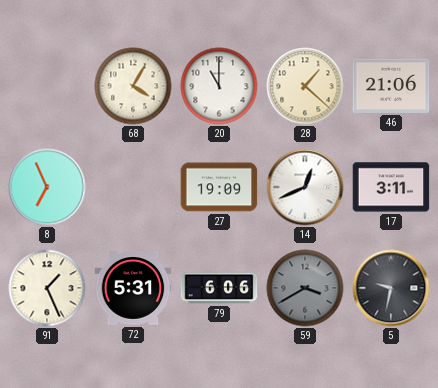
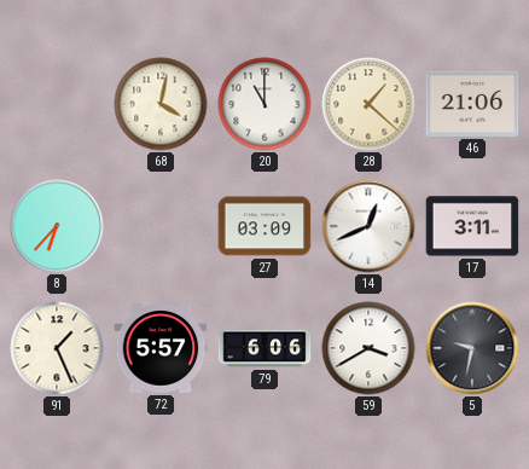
68: 4:05 -> 4:02 (161, 104)
8: 6:56 -> 6:37 (57, 226)
27: 19:09 -> 03:09 (264, 226)
72: 5:31 -> 5:57 (161, 348)
59 dial: grey -> white (368, 348)
